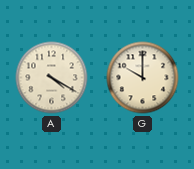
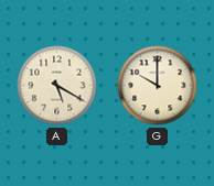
A: 4:20 -> 5:20 (57, 86)
